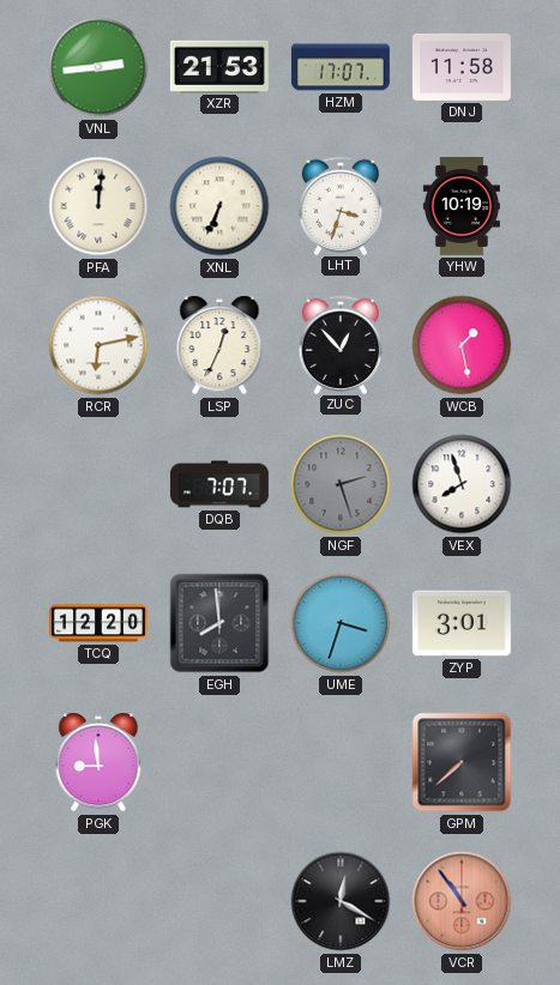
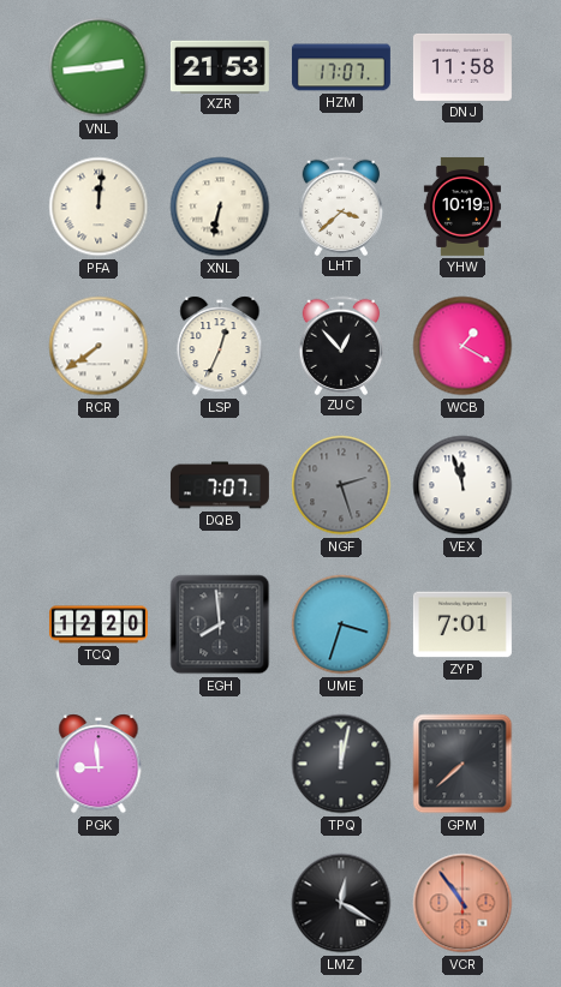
XNL: 6:34 -> 6:32 (220, 207)
LHT: 3:33 -> 3:38 (340, 205)
RCR: 6:13 -> 7:39 (99, 346)
WCB: 1:28 -> 1:20 (462, 346)
VEX: 7:57 -> 11:57 (462, 485)
ZYP: 3:01 -> 7:01 (462, 624)
TPQ: none -> 12:02 (341, 764)
